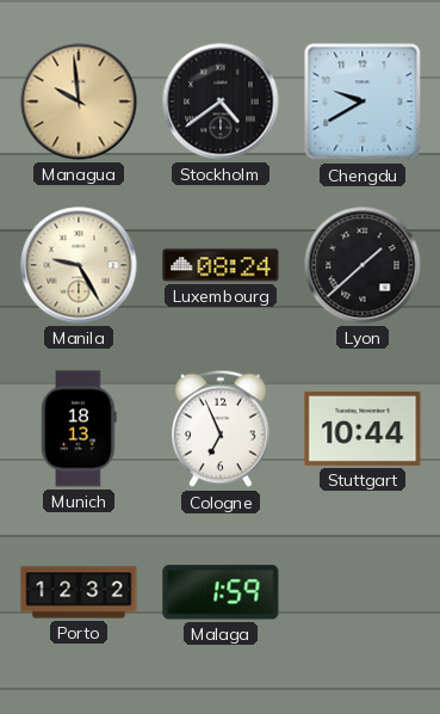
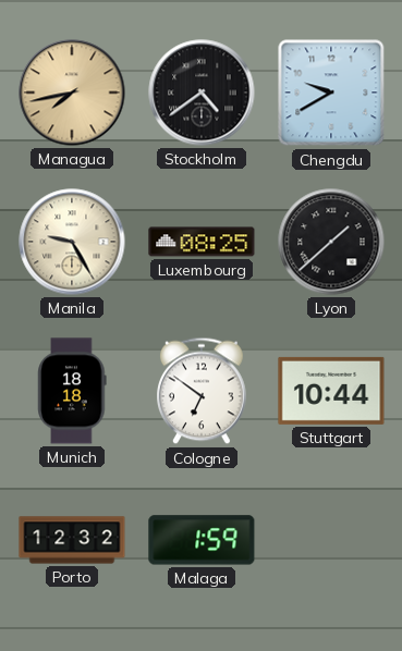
Managua: 9:59 -> 7:43 (72, 93)
Luxembourg: 08:24 -> 08:25 (202, 242)
Munich: 18:13 -> 18:18 (72, 391)
Cologne: 6:56 -> 6:51 (203, 391)
